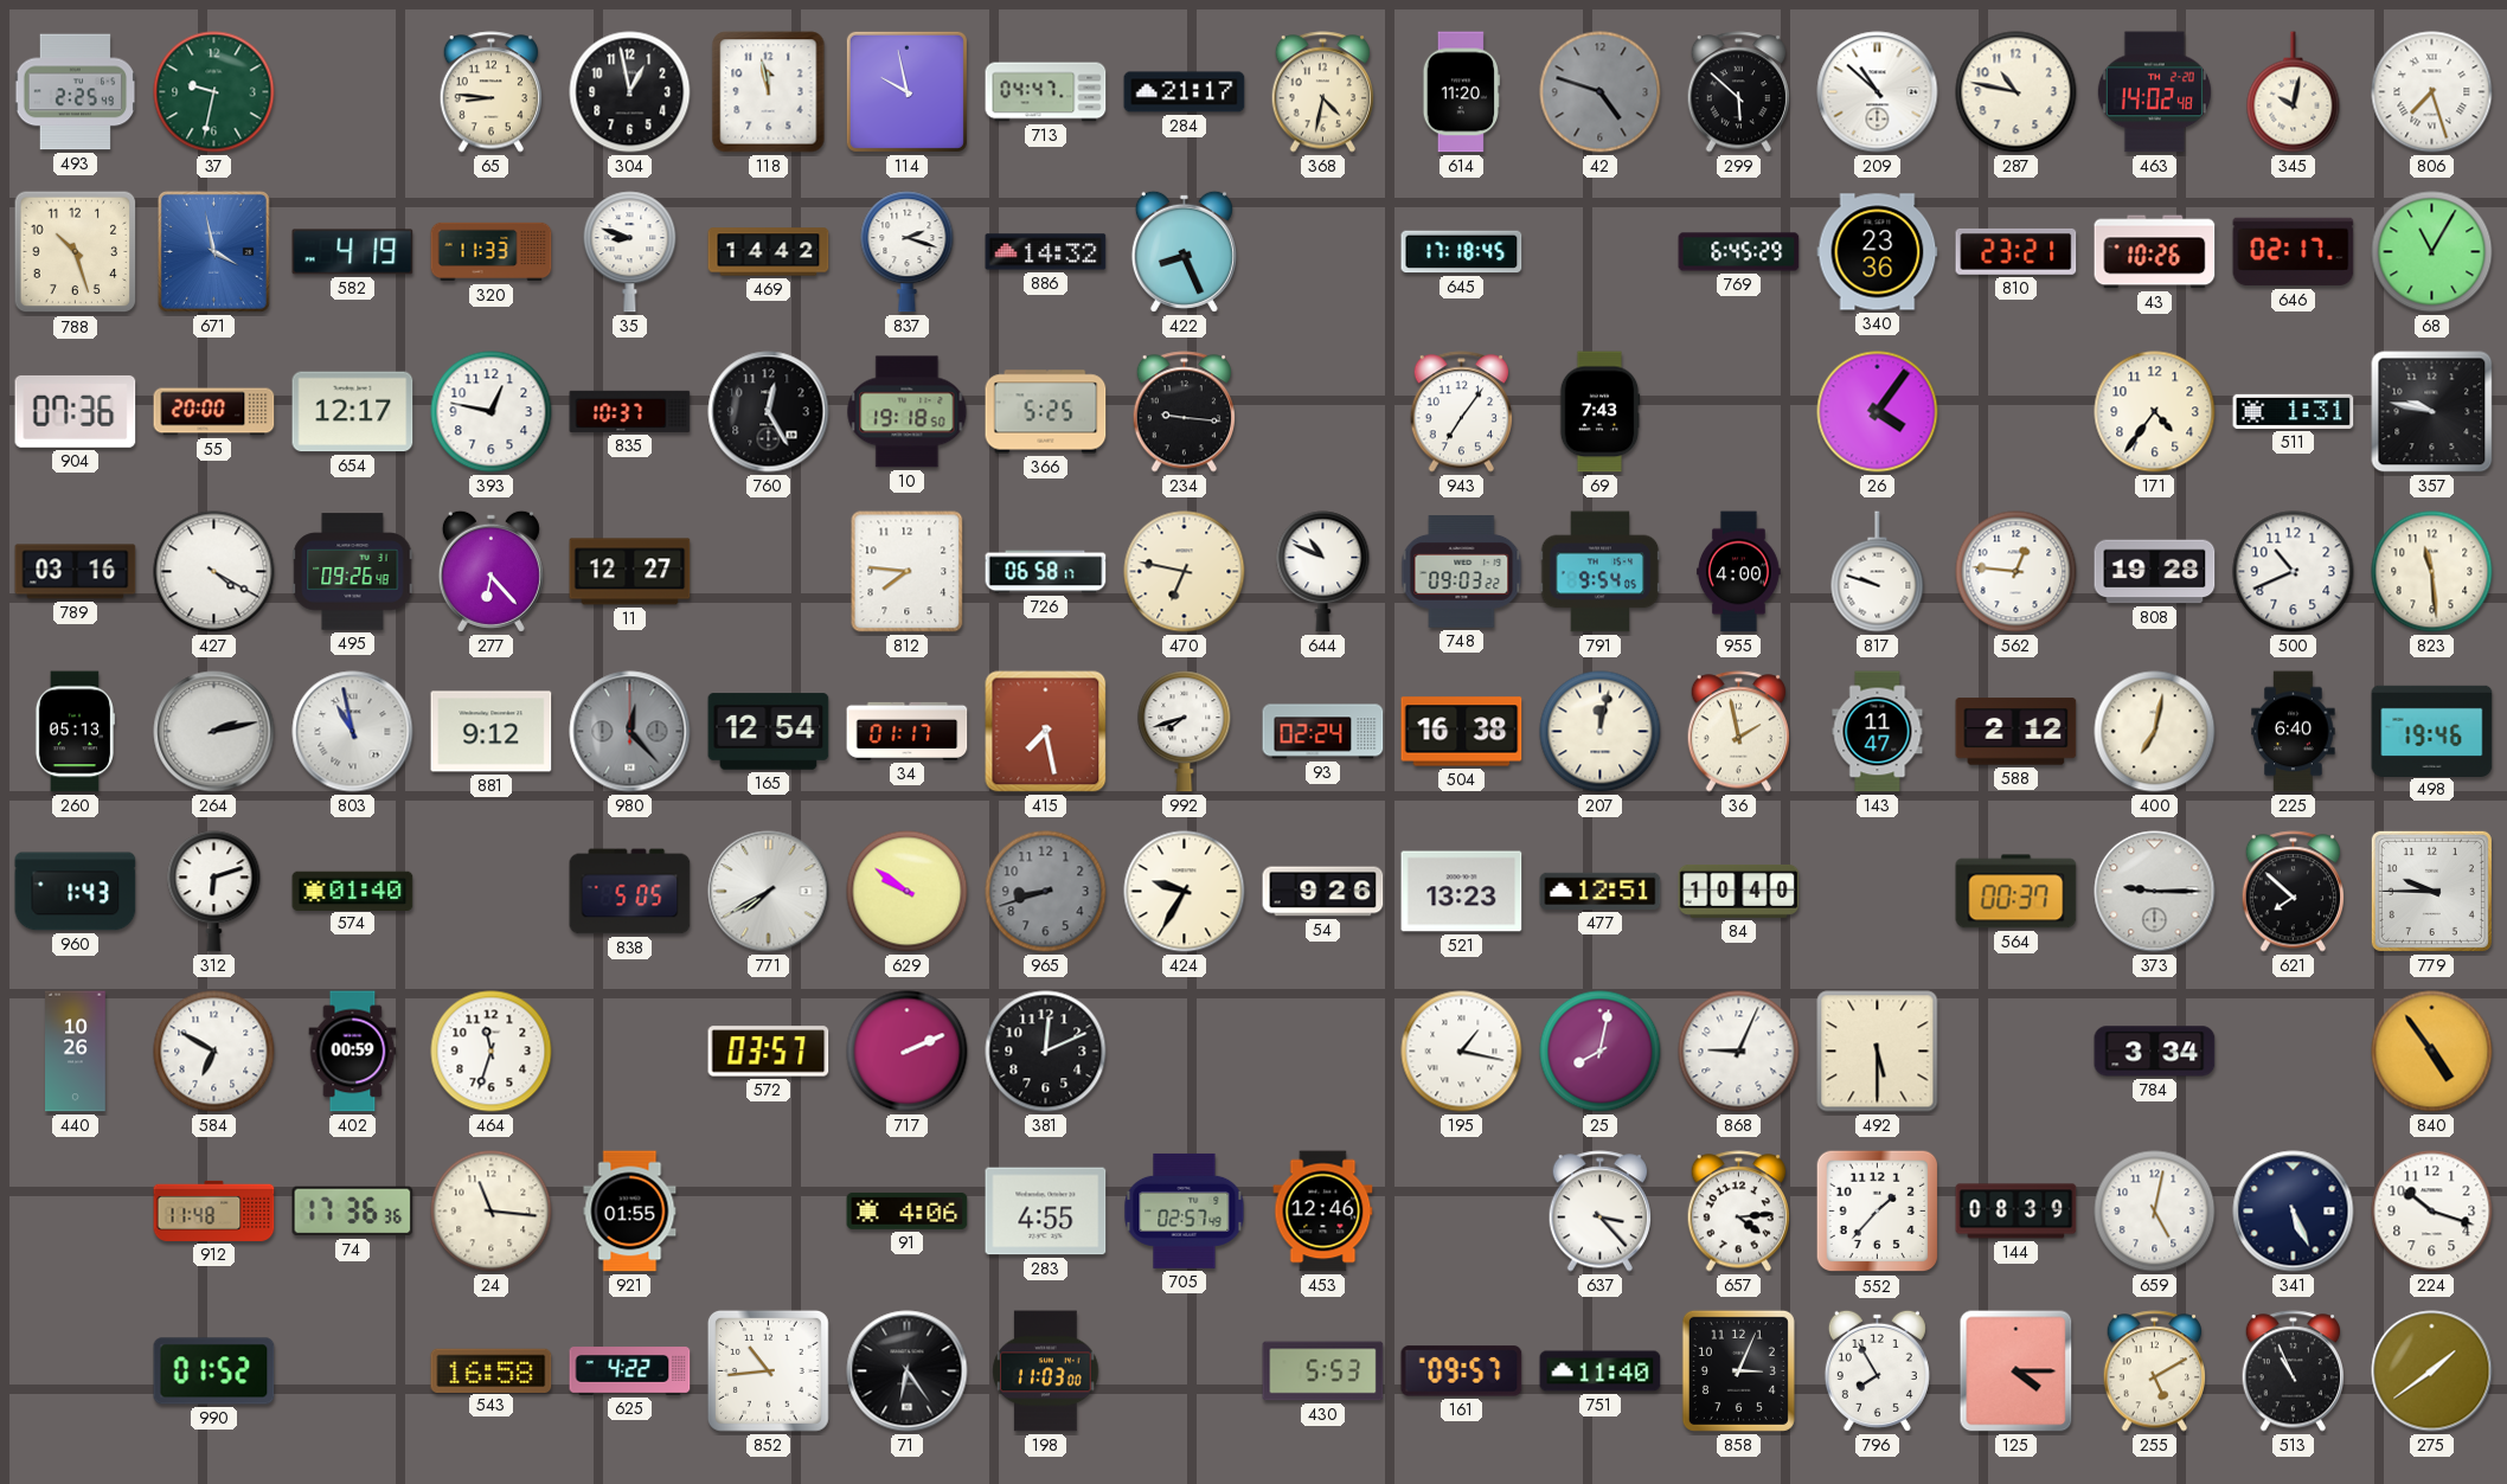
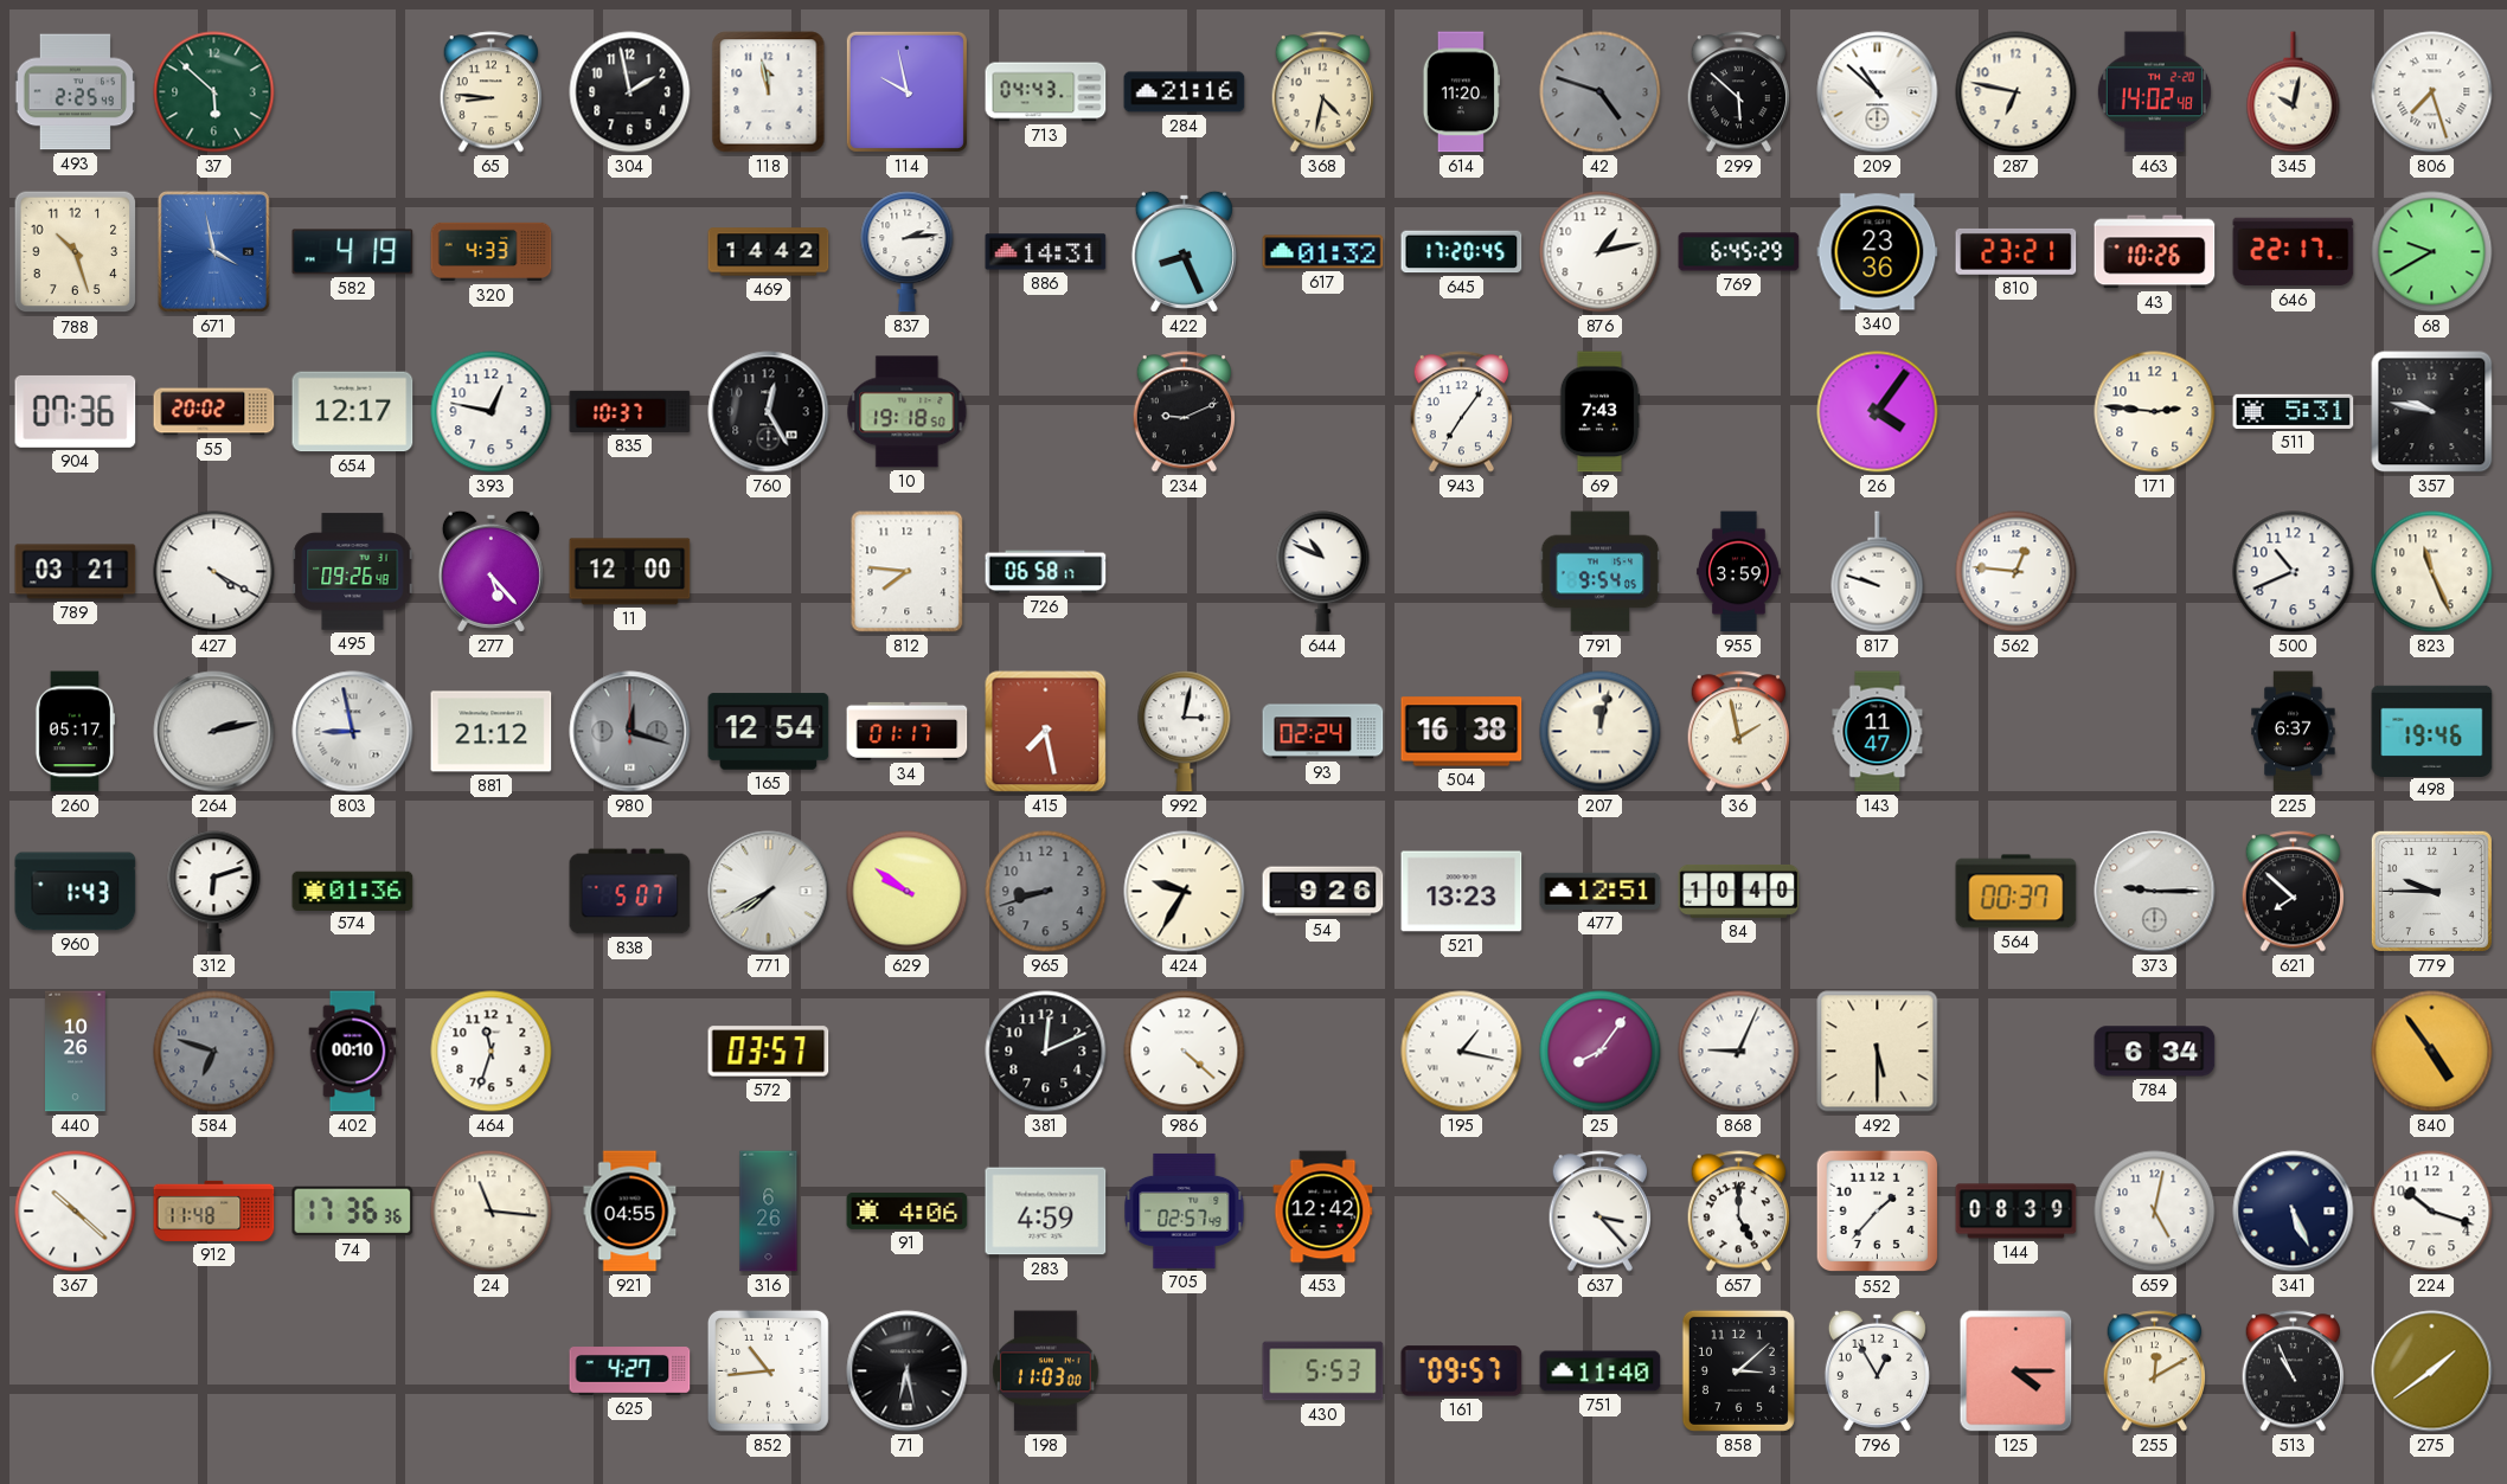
37: 9:32 -> 5:52 (214, 92)
304: 12:58 -> 1:58 (630, 92)
713: 04:47 -> 04:43 (1046, 92)
284: 21:17 -> 21:16 (1185, 92)
287: 10:47 -> 6:47 (2016, 92)
320: 11:33 -> 4:33 (492, 252)
35: 8:48 -> none (630, 252)
837: 2:18 -> 2:14 (908, 252)
886: 14:32 -> 14:31 (1046, 252)
617: none -> 01:32 (1323, 252)
645: 17:18 -> 17:20 (1462, 252)
876: none -> 1:13 (1601, 252)
646: 02:17 -> 22:17 (2294, 252)
68: 11:05 -> 9:40 (2432, 252)
55: 20:00 -> 20:02 (214, 412)
366: 5:25 -> none (1046, 412)
234: 9:16 -> 9:11 (1185, 412)
171: 4:36 -> 2:46 (2155, 412)
511: 1:31 -> 5:31 (2294, 411)
789: 03:16 -> 03:21 (76, 572)
277: 6:23 -> 5:23 (490, 571)
11: 12:27 -> 12:00 (630, 572)
470: 6:47 -> none (1185, 572)
748: 09:03 -> none (1462, 572)
955: 4:00 -> 3:59 (1738, 572)
808: 19:28 -> none (2155, 572)
823: 11:29 -> 11:26 (2432, 572)
260: 05:13 -> 05:17 (73, 732)
803: 10:58 -> 8:58 (353, 732)
881: 9:12 -> 21:12 (492, 732)
980: 12:23 -> 12:18 (630, 732)
992: 7:42 -> 3:02 (1185, 732)
588: 2:12 -> none (2016, 732)
400: 7:02 -> none (2155, 732)
225: 6:40 -> 6:37 (2294, 732)
574: 01:40 -> 01:36 (353, 891)
838: 5:05 -> 5:07 (630, 892)
584: 6:50 -> 6:48 (214, 1052)
584 dial: white -> grey (214, 1052)
402: 00:59 -> 00:10 (353, 1052)
717: 2:11 -> none (908, 1052)
986: none -> 4:22 (1185, 1052)
25: 8:02 -> 8:06 (1601, 1052)
784: 3:34 -> 6:34 (2155, 1052)
367: none -> 10:22 (76, 1212)
921: 01:55 -> 04:55 (630, 1212)
316: none -> 6:26 (769, 1212)
283: 4:55 -> 4:59 (1046, 1212)
453: 12:46 -> 12:42 (1323, 1212)
657: 4:14 -> 5:00 (1739, 1212)
990: 01:52 -> none (214, 1371)
543: 16:58 -> none (492, 1370)
625: 4:22 -> 4:27 (630, 1371)
71: 6:24 -> 6:28 (908, 1371)
858: 3:04 -> 3:08 (1738, 1370)
796: 7:55 -> 12:55 (1877, 1370)
255: 5:10 -> 12:10 (2155, 1371)
